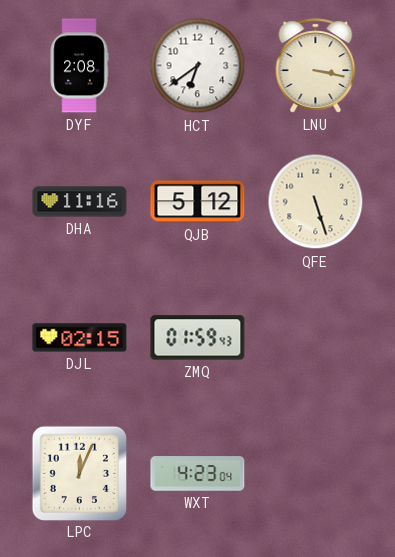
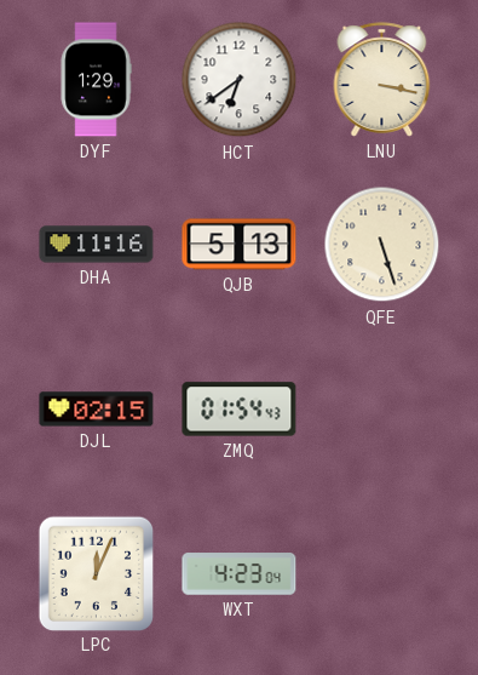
DYF: 2:08 -> 1:29 (96, 80)
QJB: 5:12 -> 5:13 (240, 245)
ZMQ: 01:59 -> 01:54 (240, 410)
